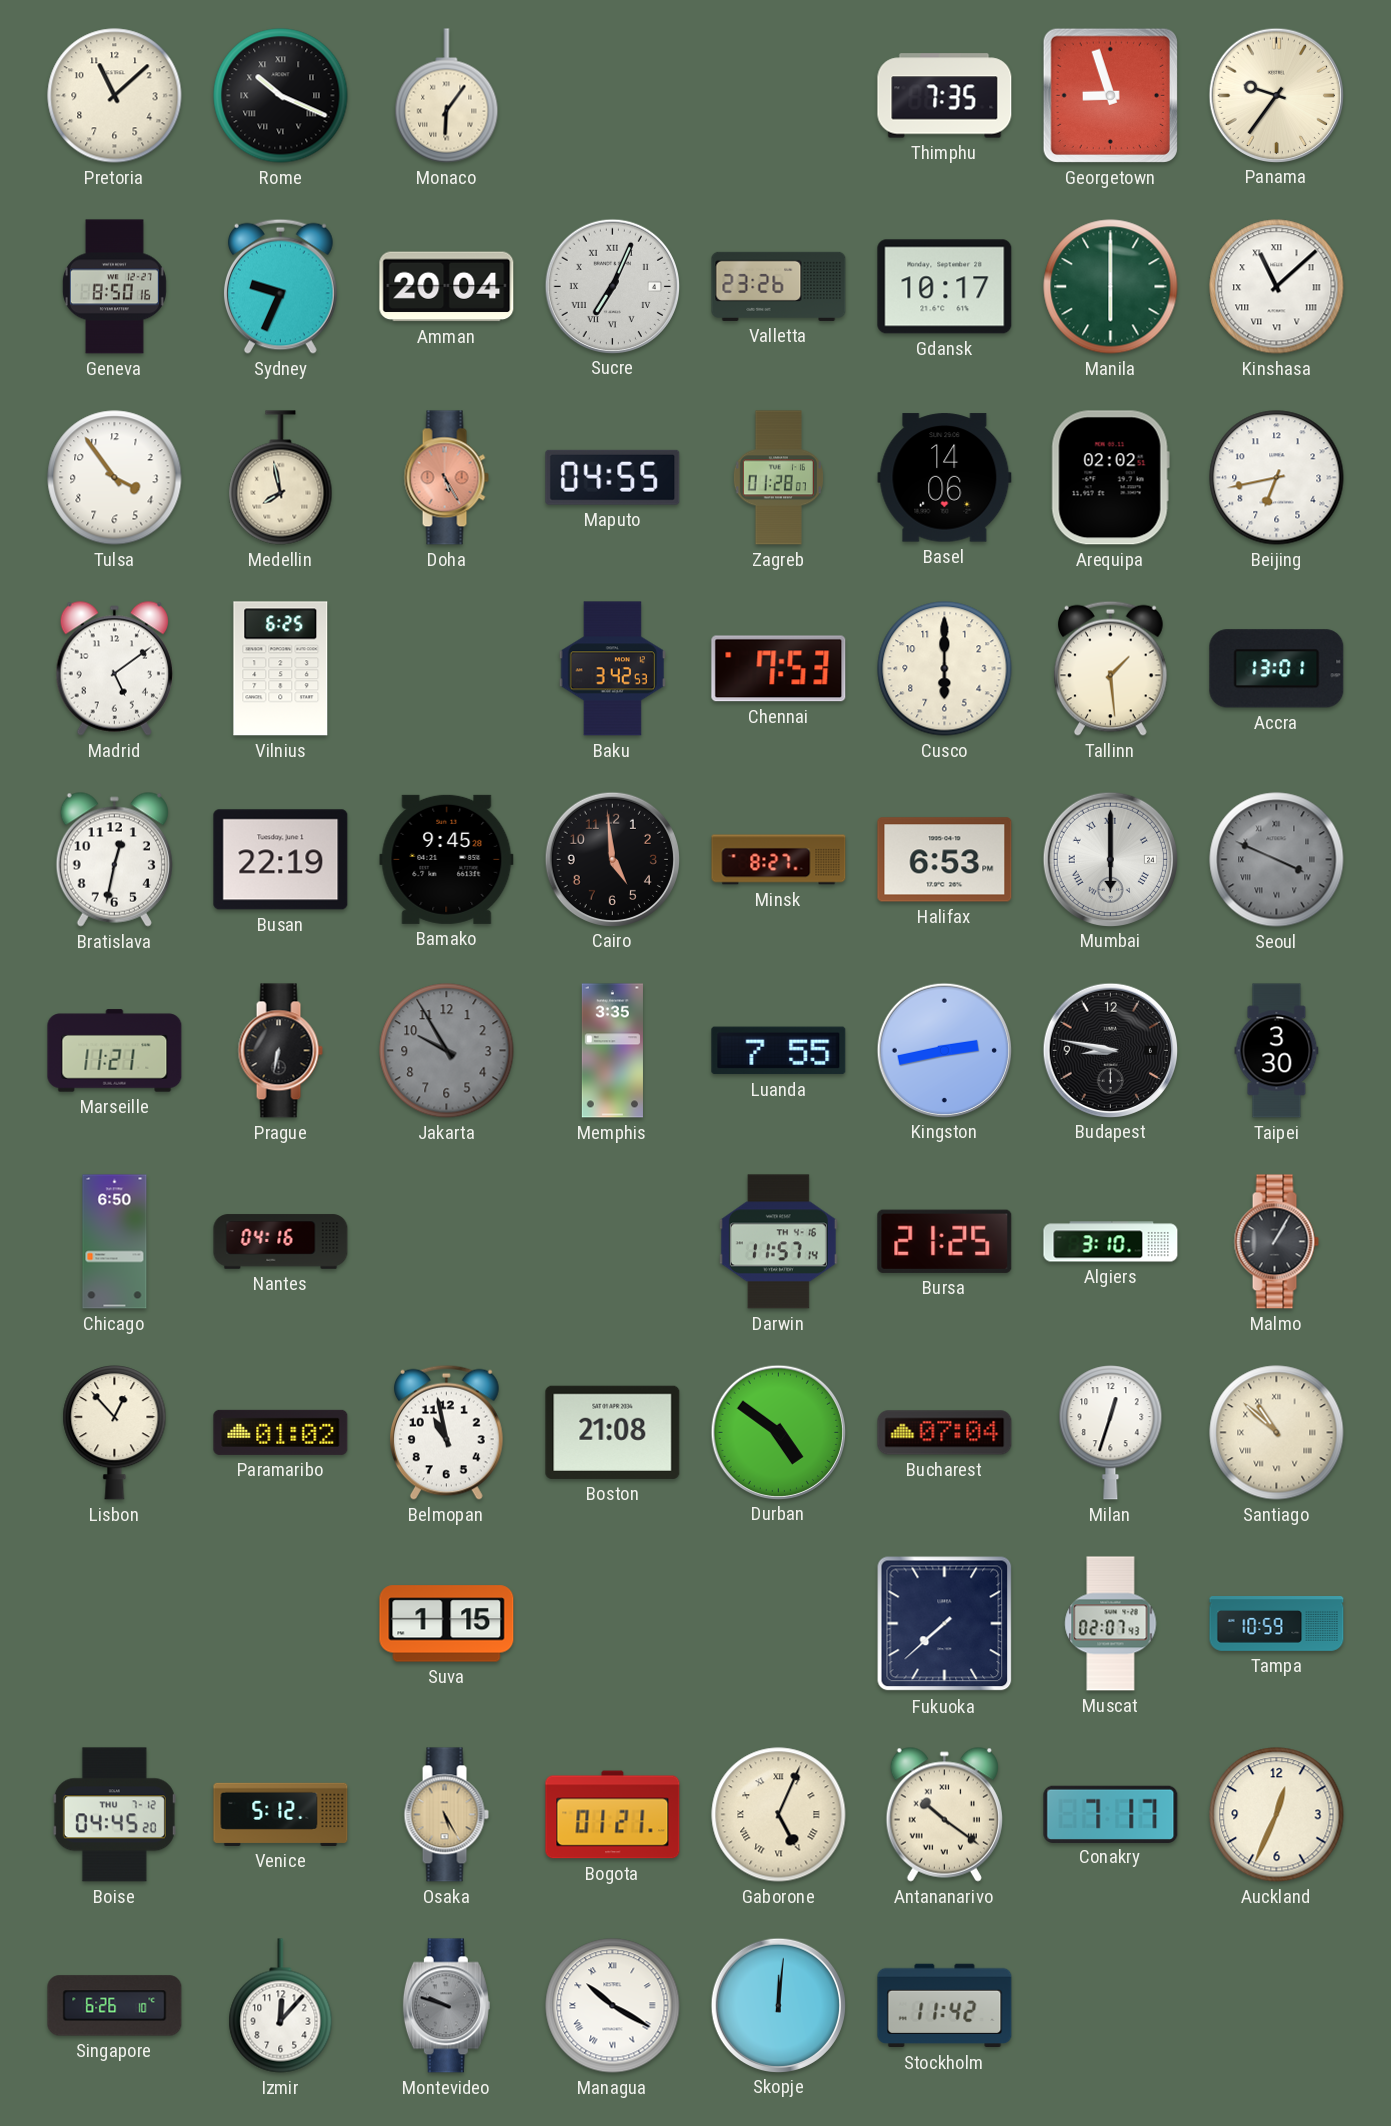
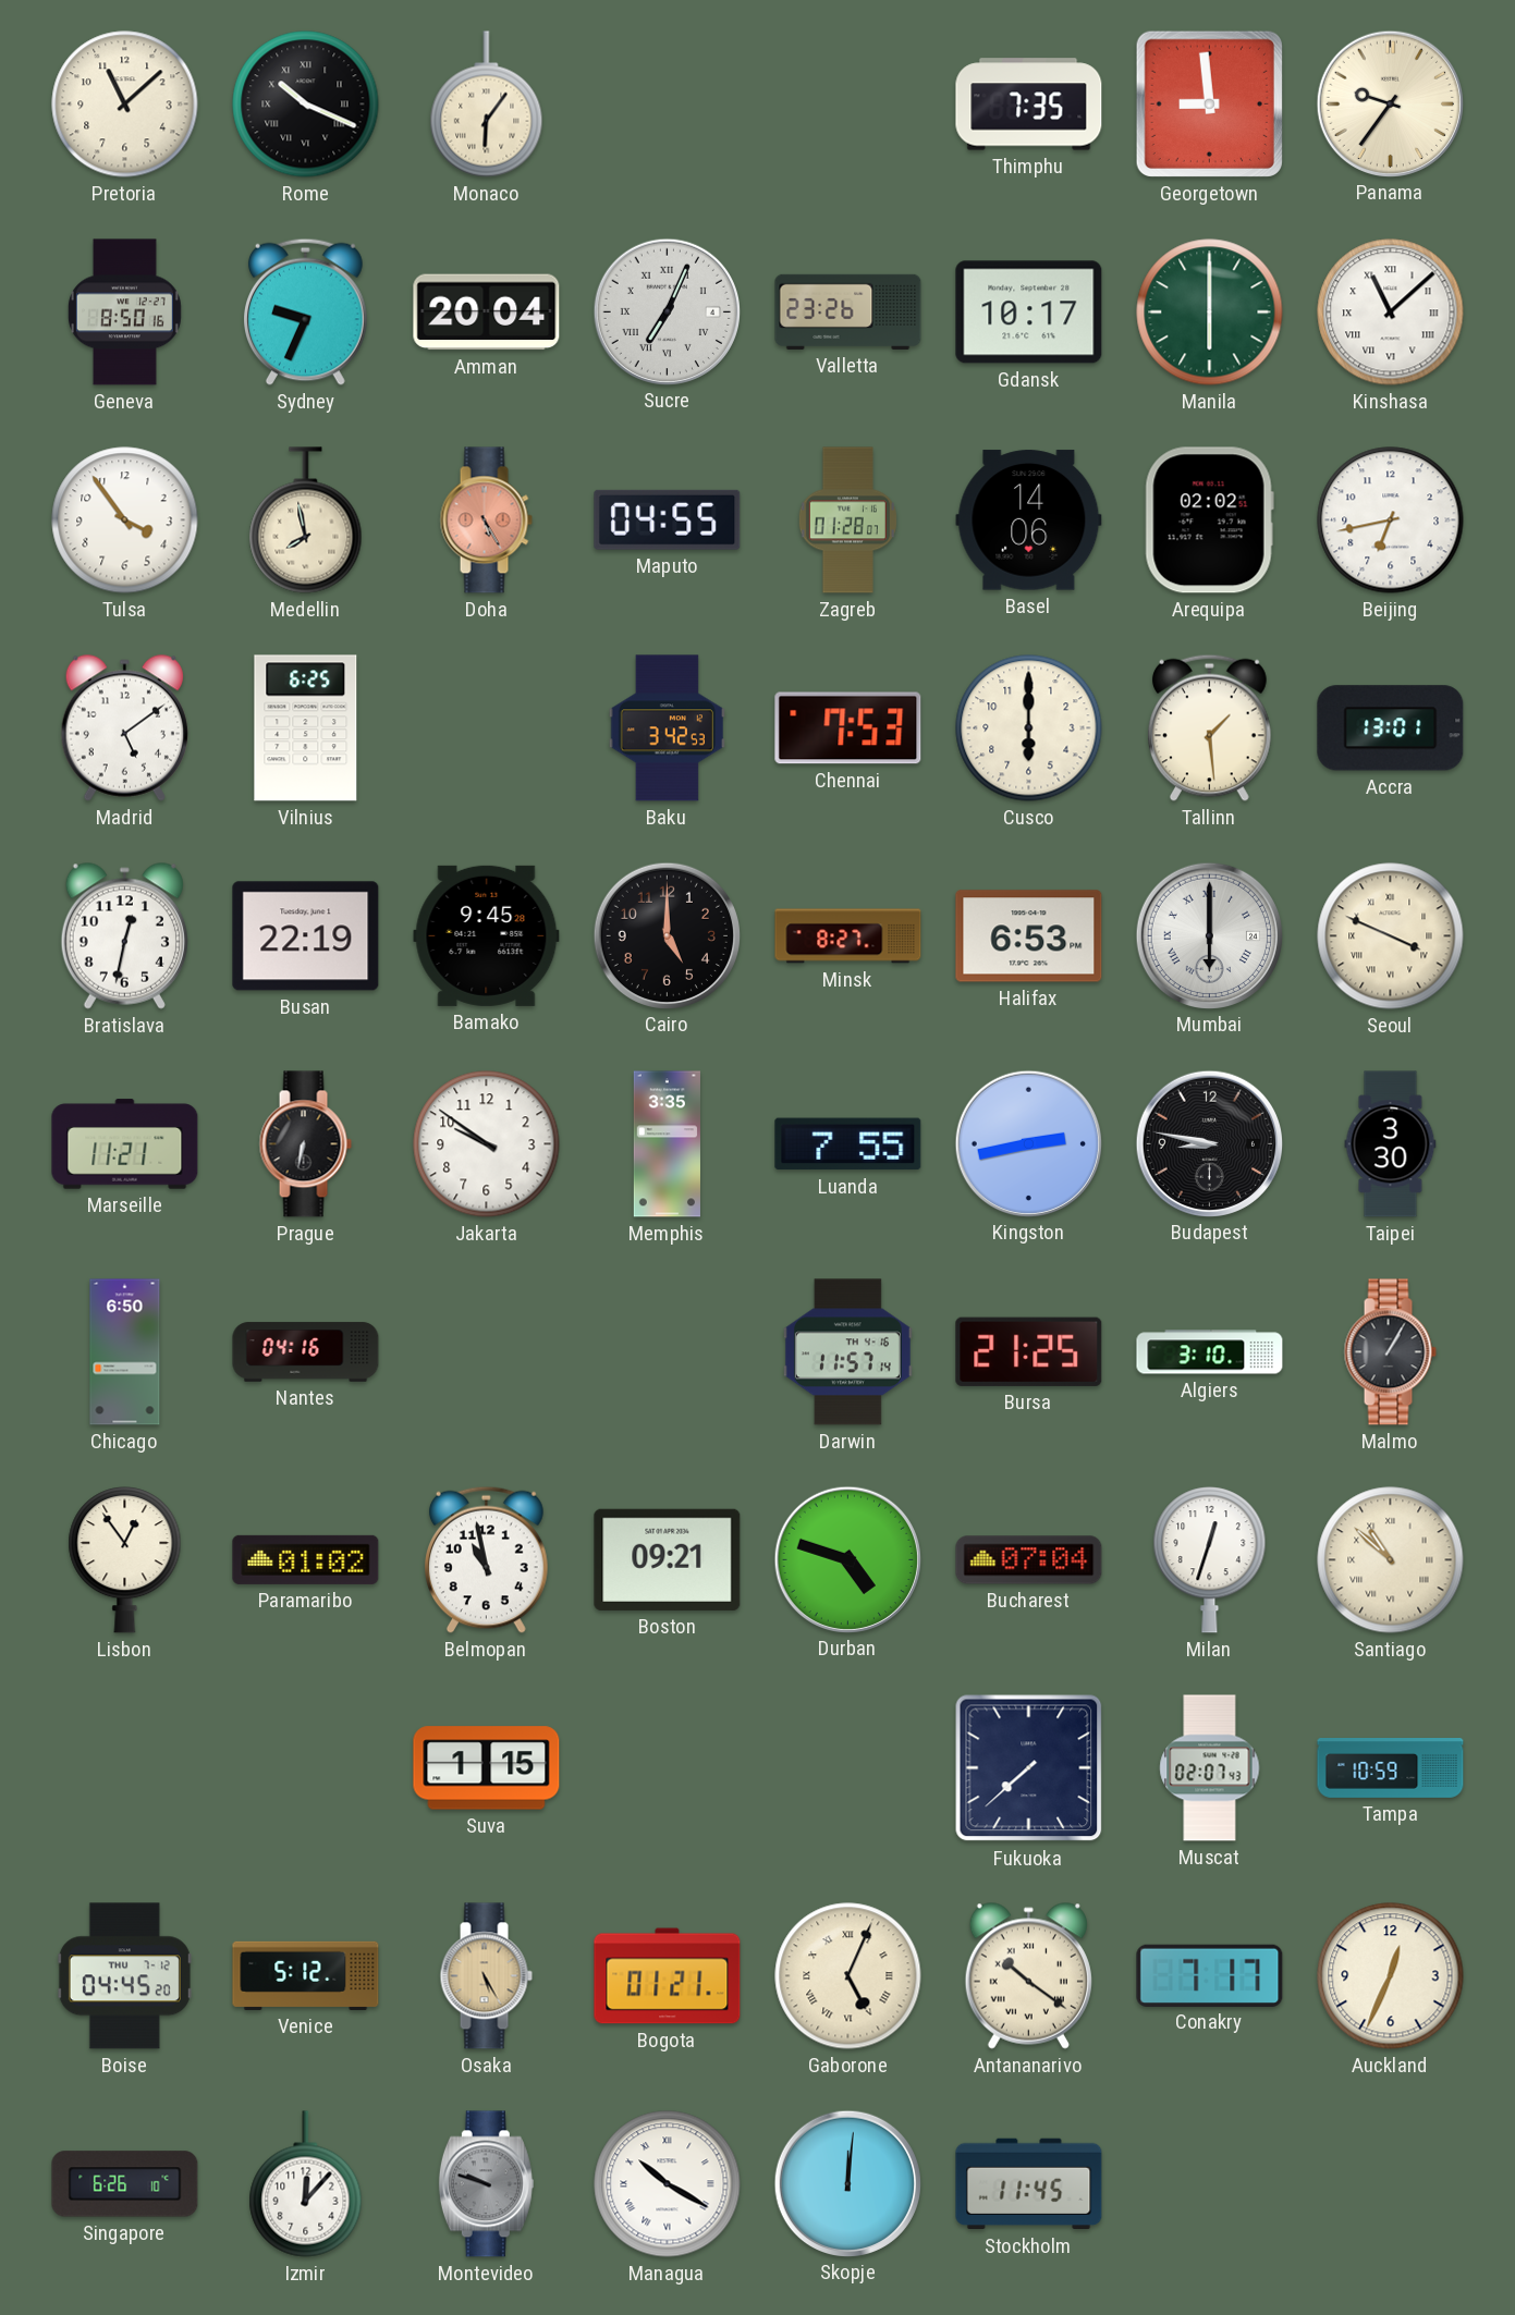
Georgetown: 8:57 -> 8:59 (1209, 103)
Cairo: 4:59 -> 5:00 (667, 935)
Seoul dial: grey -> cream (1391, 936)
Jakarta: 9:55 -> 9:51 (487, 1144)
Jakarta dial: grey -> white (487, 1144)
Lisbon: 12:53 -> 12:54 (125, 1560)
Boston: 21:08 -> 09:21 (668, 1559)
Durban: 4:51 -> 4:48 (847, 1559)
Stockholm: 11:42 -> 11:45 (1029, 2184)
